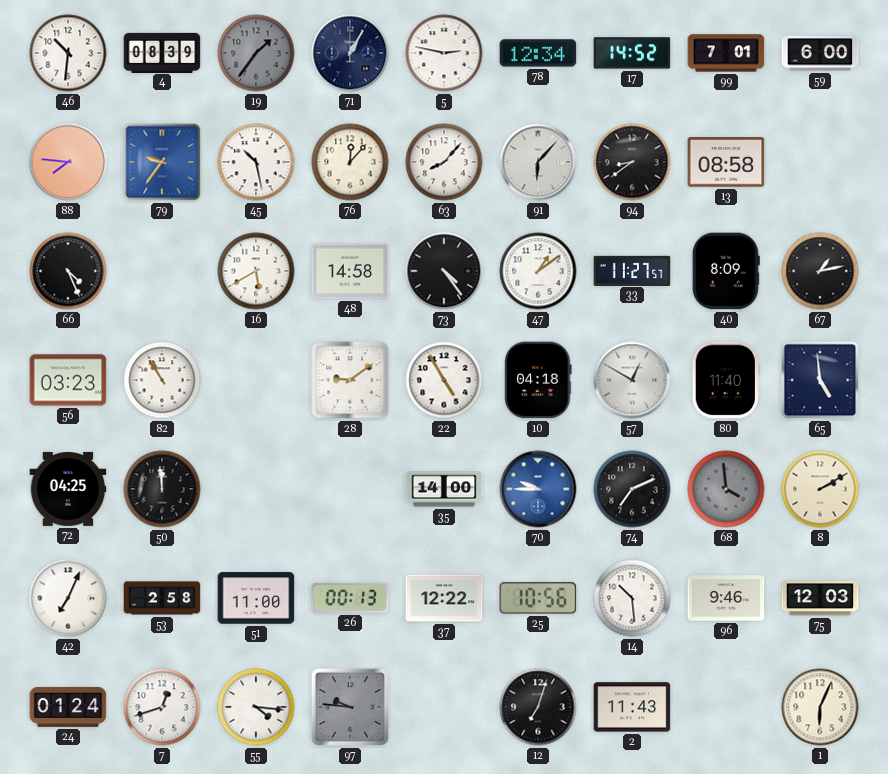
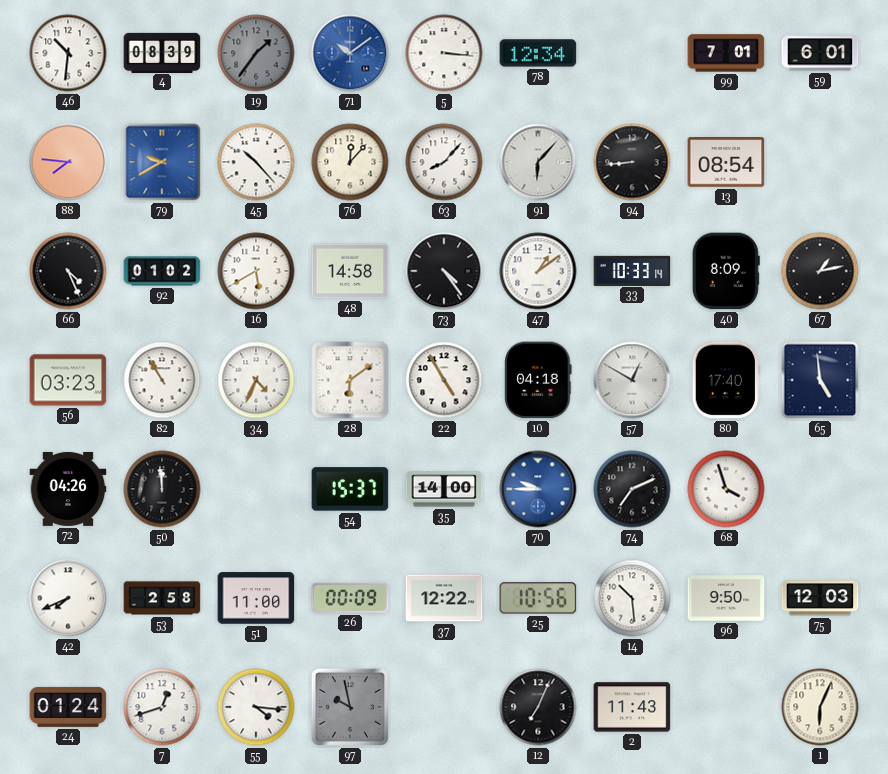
71: 1:05 -> 10:09 (350, 53)
71 dial: navy -> blue (350, 53)
5: 2:47 -> 3:16 (444, 53)
17: 14:52 -> none (632, 53)
59: 6:00 -> 6:01 (820, 53)
79: 9:36 -> 9:40 (162, 162)
45: 10:28 -> 10:23 (256, 162)
94: 8:39 -> 8:44 (632, 162)
13: 08:58 -> 08:54 (726, 162)
92: none -> 01:02 (162, 271)
33: 11:27 -> 10:33 (632, 270)
34: none -> 4:34 (256, 380)
28: 9:09 -> 6:09 (350, 380)
80: 11:40 -> 17:40 (726, 380)
72: 04:25 -> 04:26 (68, 489)
54: none -> 15:37 (350, 489)
68: 3:59 -> 3:57 (726, 489)
68 dial: grey -> white (726, 489)
8: 2:10 -> none (820, 489)
42: 7:04 -> 7:41 (68, 598)
26: 00:13 -> 00:09 (350, 598)
96: 9:46 -> 9:50 (726, 598)
97: 9:46 -> 9:58 (350, 707)
12: 7:03 -> 7:04 (538, 707)
